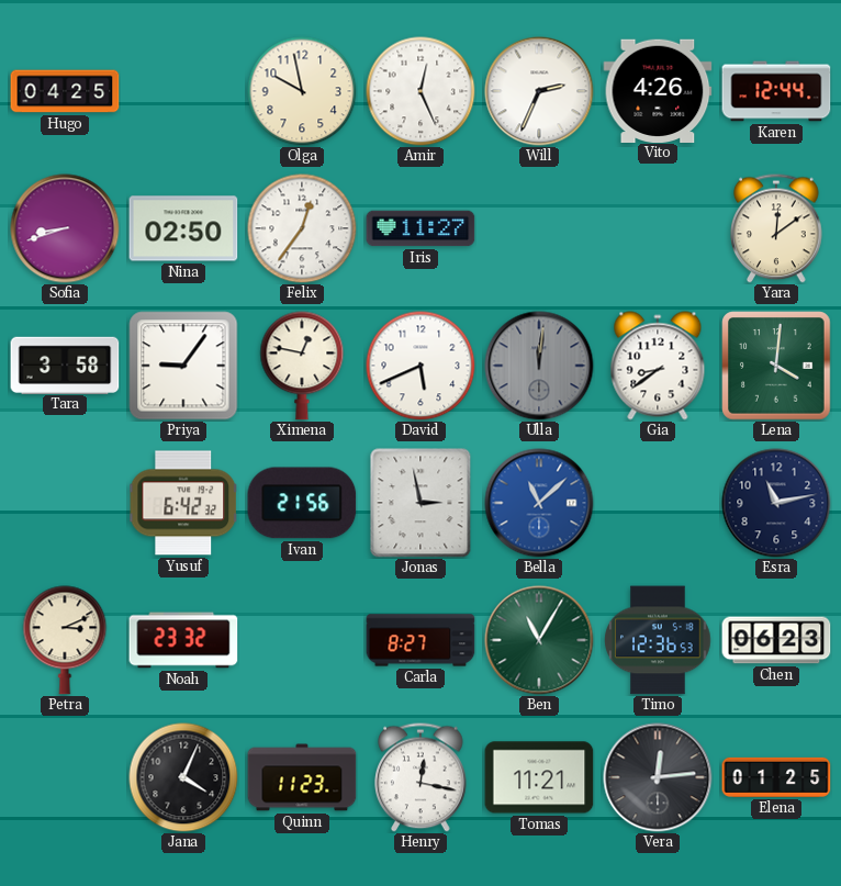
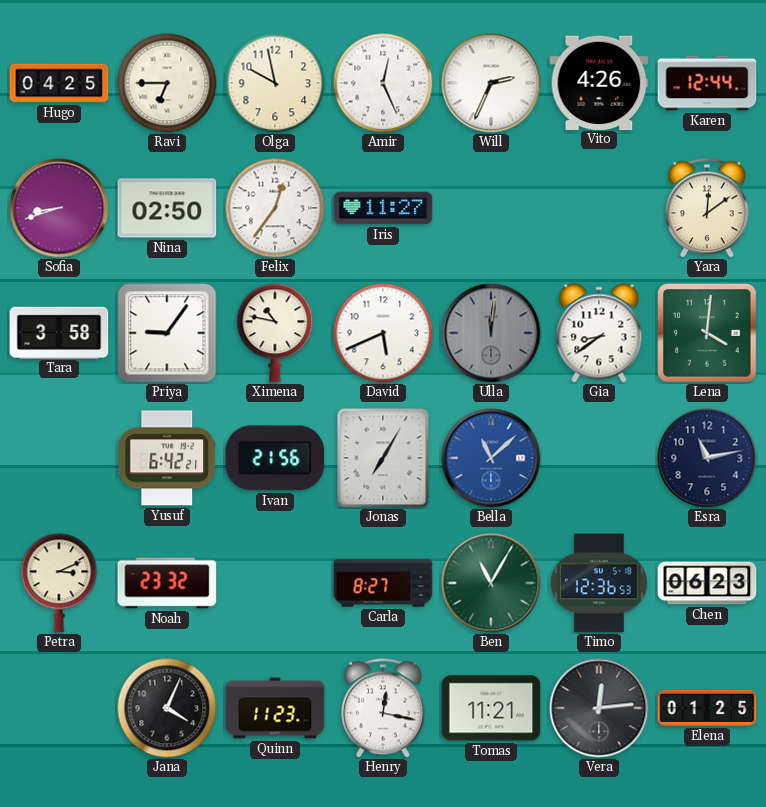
Ravi: none -> 6:45 (167, 83)
Ximena: 12:47 -> 10:47 (275, 333)
Yusuf: 6:42:32 -> 6:42:21 (167, 458)
Jonas: 2:58 -> 7:05 (383, 458)
